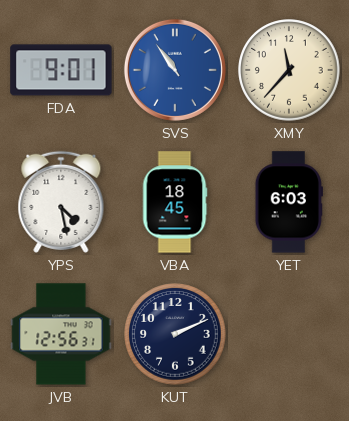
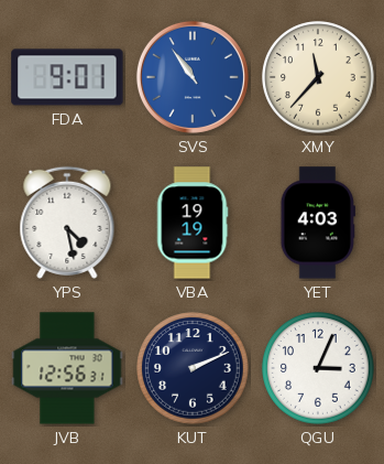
VBA: 18:45 -> 19:19 (193, 223)
YET: 6:03 -> 4:03 (318, 223)
QGU: none -> 3:04 (318, 368)
